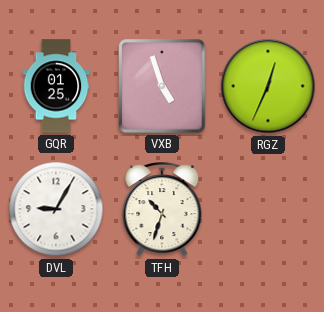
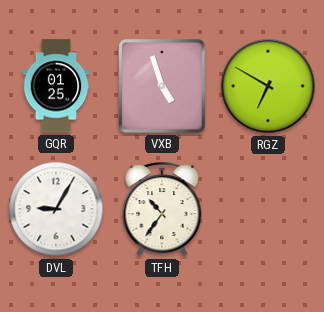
RGZ: 12:34 -> 6:50 (268, 86)
TFH: 10:33 -> 10:36 (162, 210)
